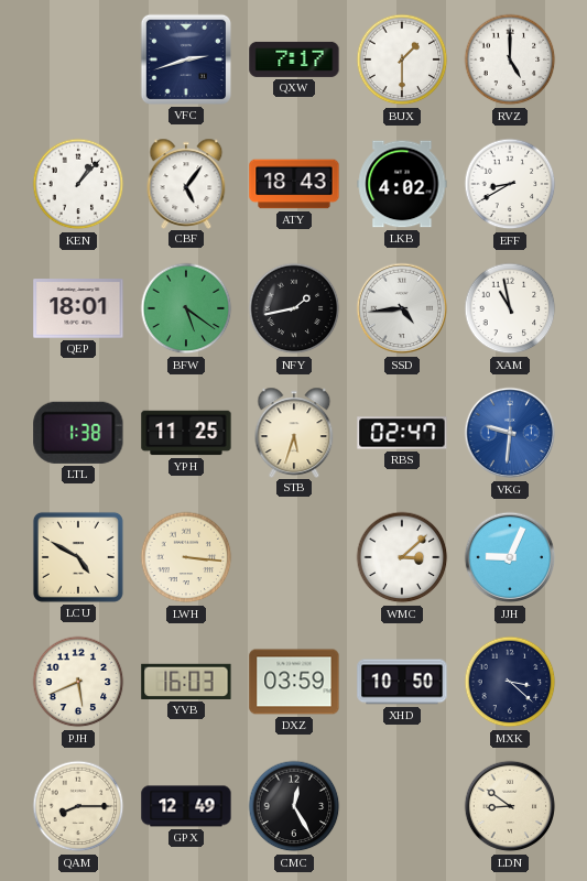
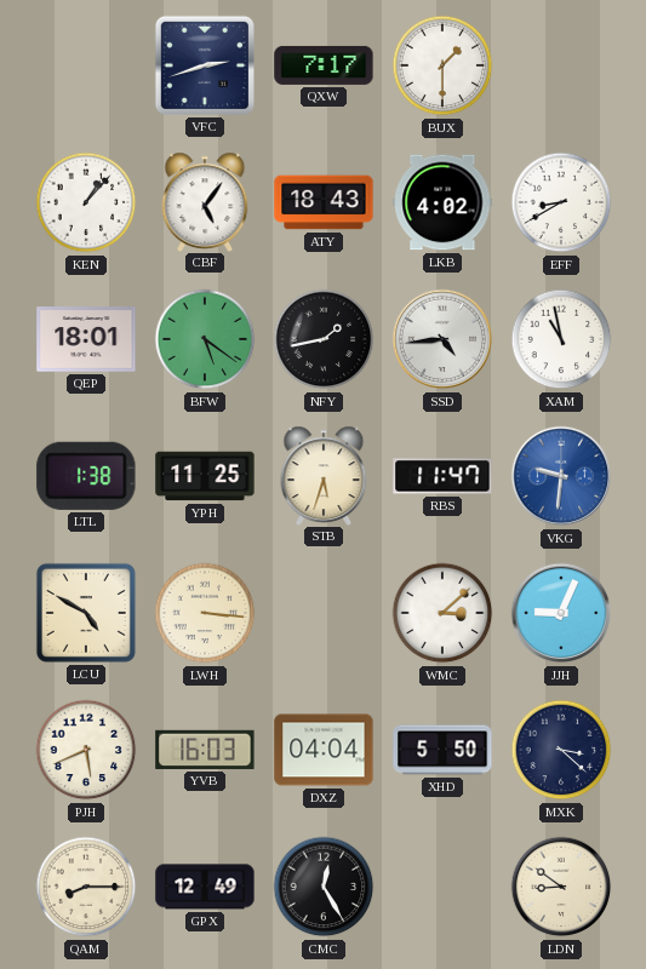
RVZ: 5:00 -> none (510, 59)
RBS: 02:47 -> 11:47 (442, 476)
DXZ: 03:59 -> 04:04 (324, 750)
XHD: 10:50 -> 5:50 (442, 750)
